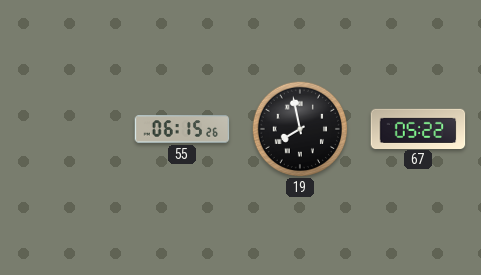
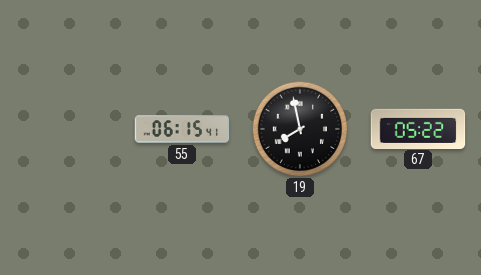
55: 06:15:26 -> 06:15:41 (182, 129)
